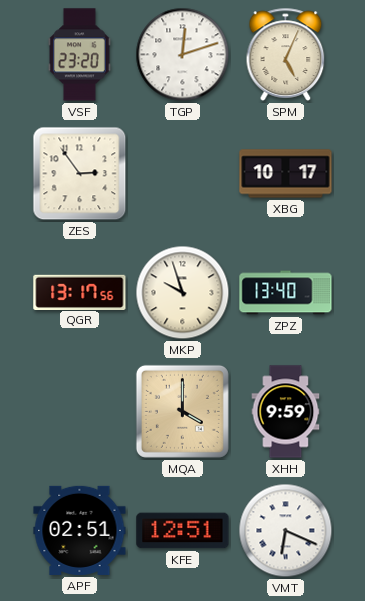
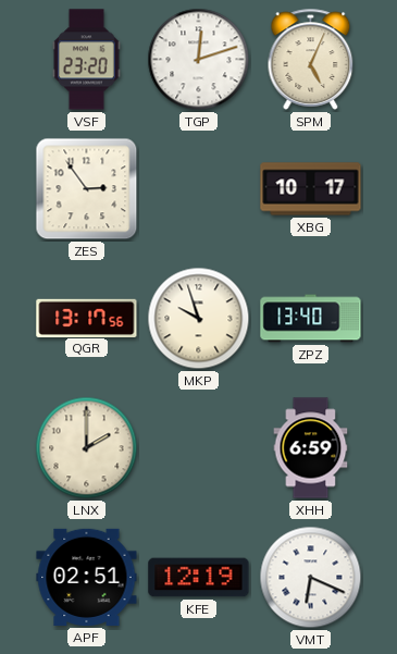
LNX: none -> 2:00 (87, 448)
MQA: 4:00 -> none (182, 411)
XHH: 9:59 -> 6:59 (311, 448)
KFE: 12:51 -> 12:19 (199, 578)
